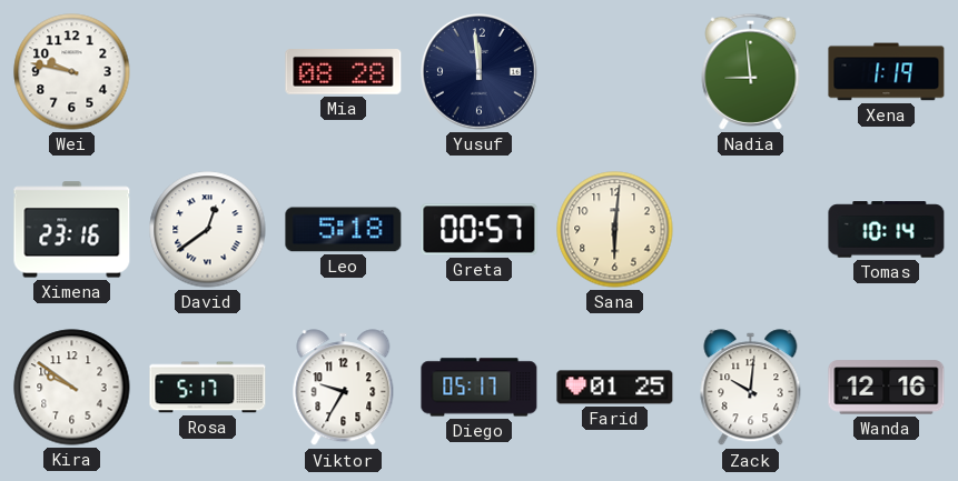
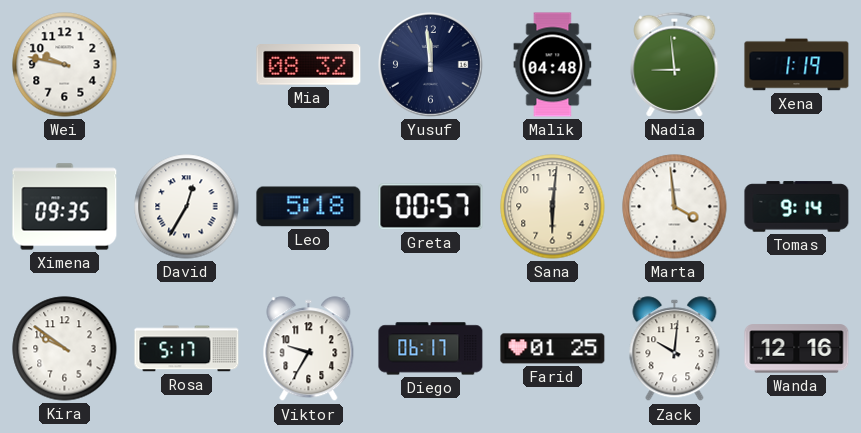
Mia: 08:28 -> 08:32 (309, 65)
Malik: none -> 04:48 (553, 65)
Ximena: 23:16 -> 09:35 (65, 207)
David: 12:39 -> 12:35 (187, 207)
Marta: none -> 3:59 (675, 207)
Tomas: 10:14 -> 9:14 (797, 207)
Diego: 05:17 -> 06:17 (431, 349)
